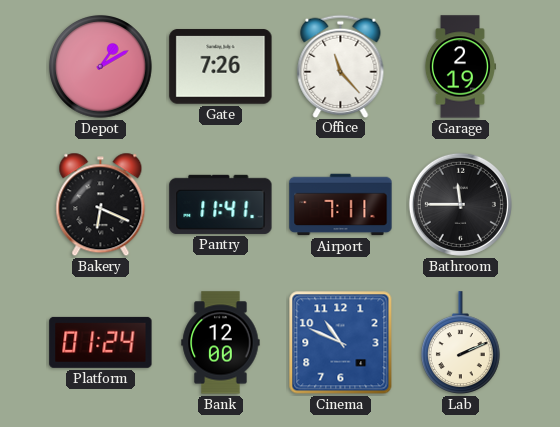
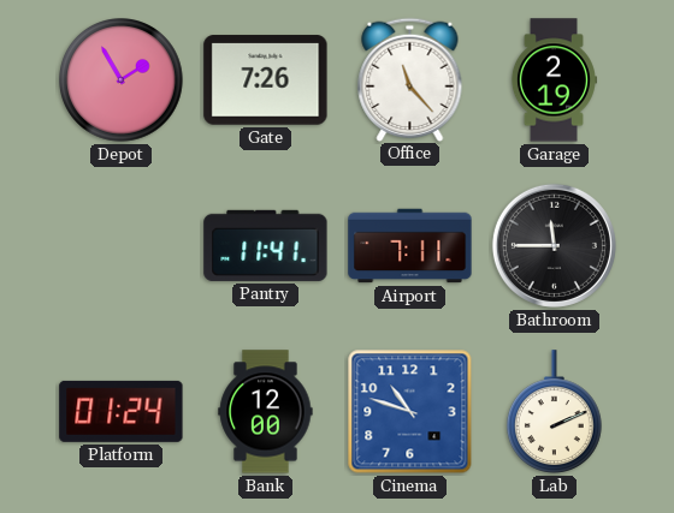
Depot: 1:10 -> 1:55 (122, 80)
Bakery: 6:19 -> none (101, 205)
Cinema: 10:49 -> 10:48 (410, 412)
